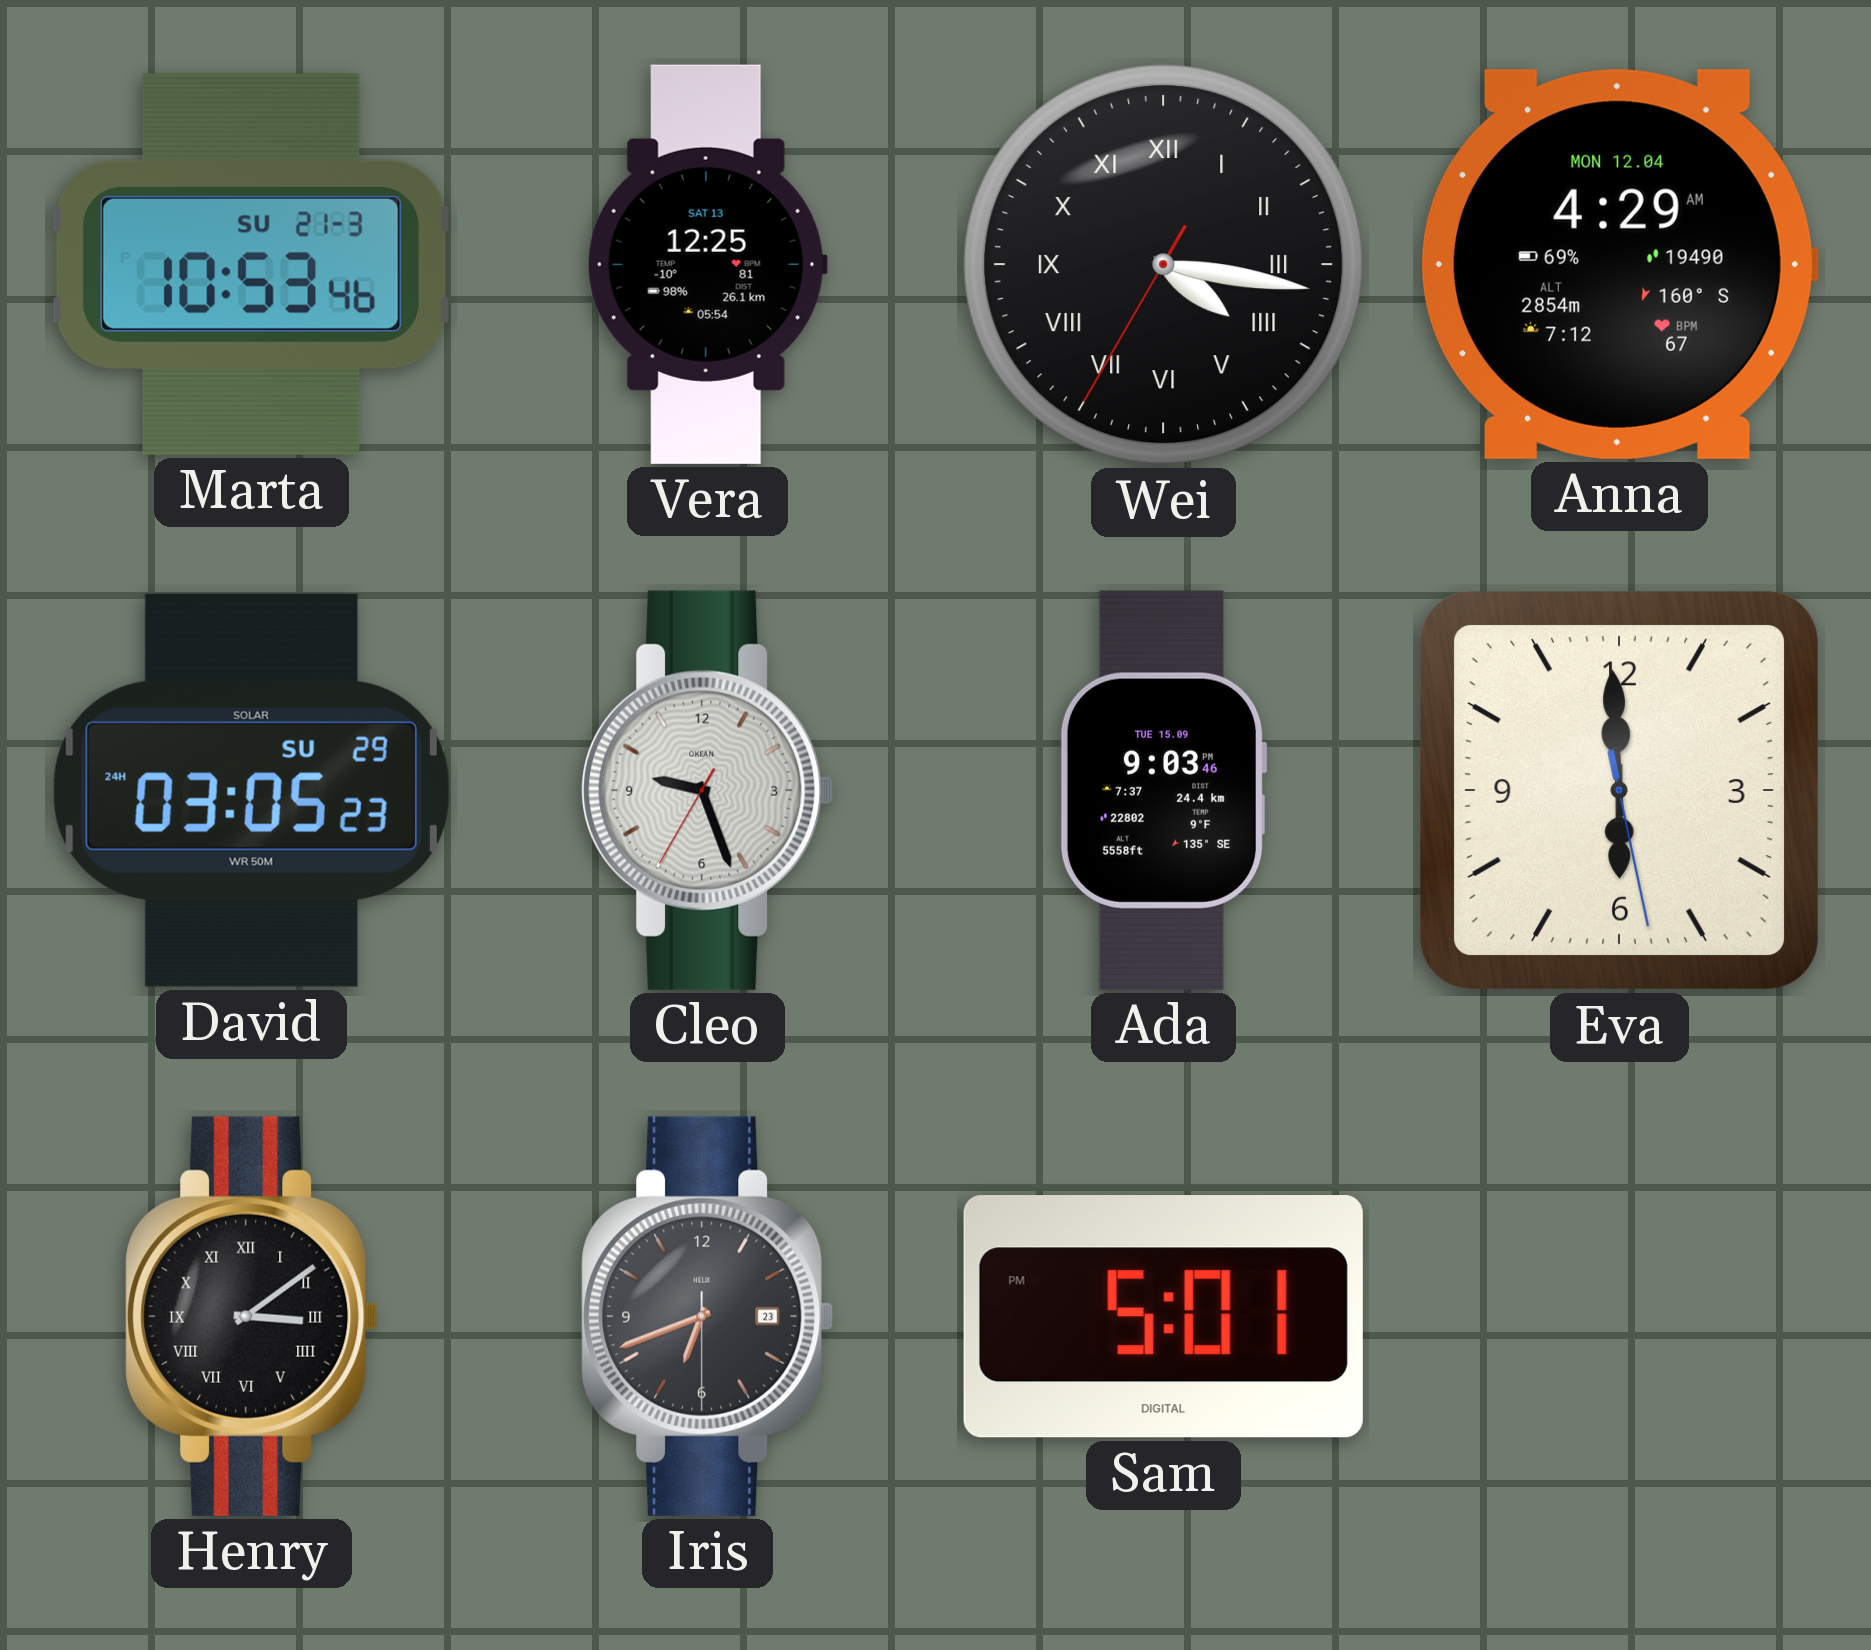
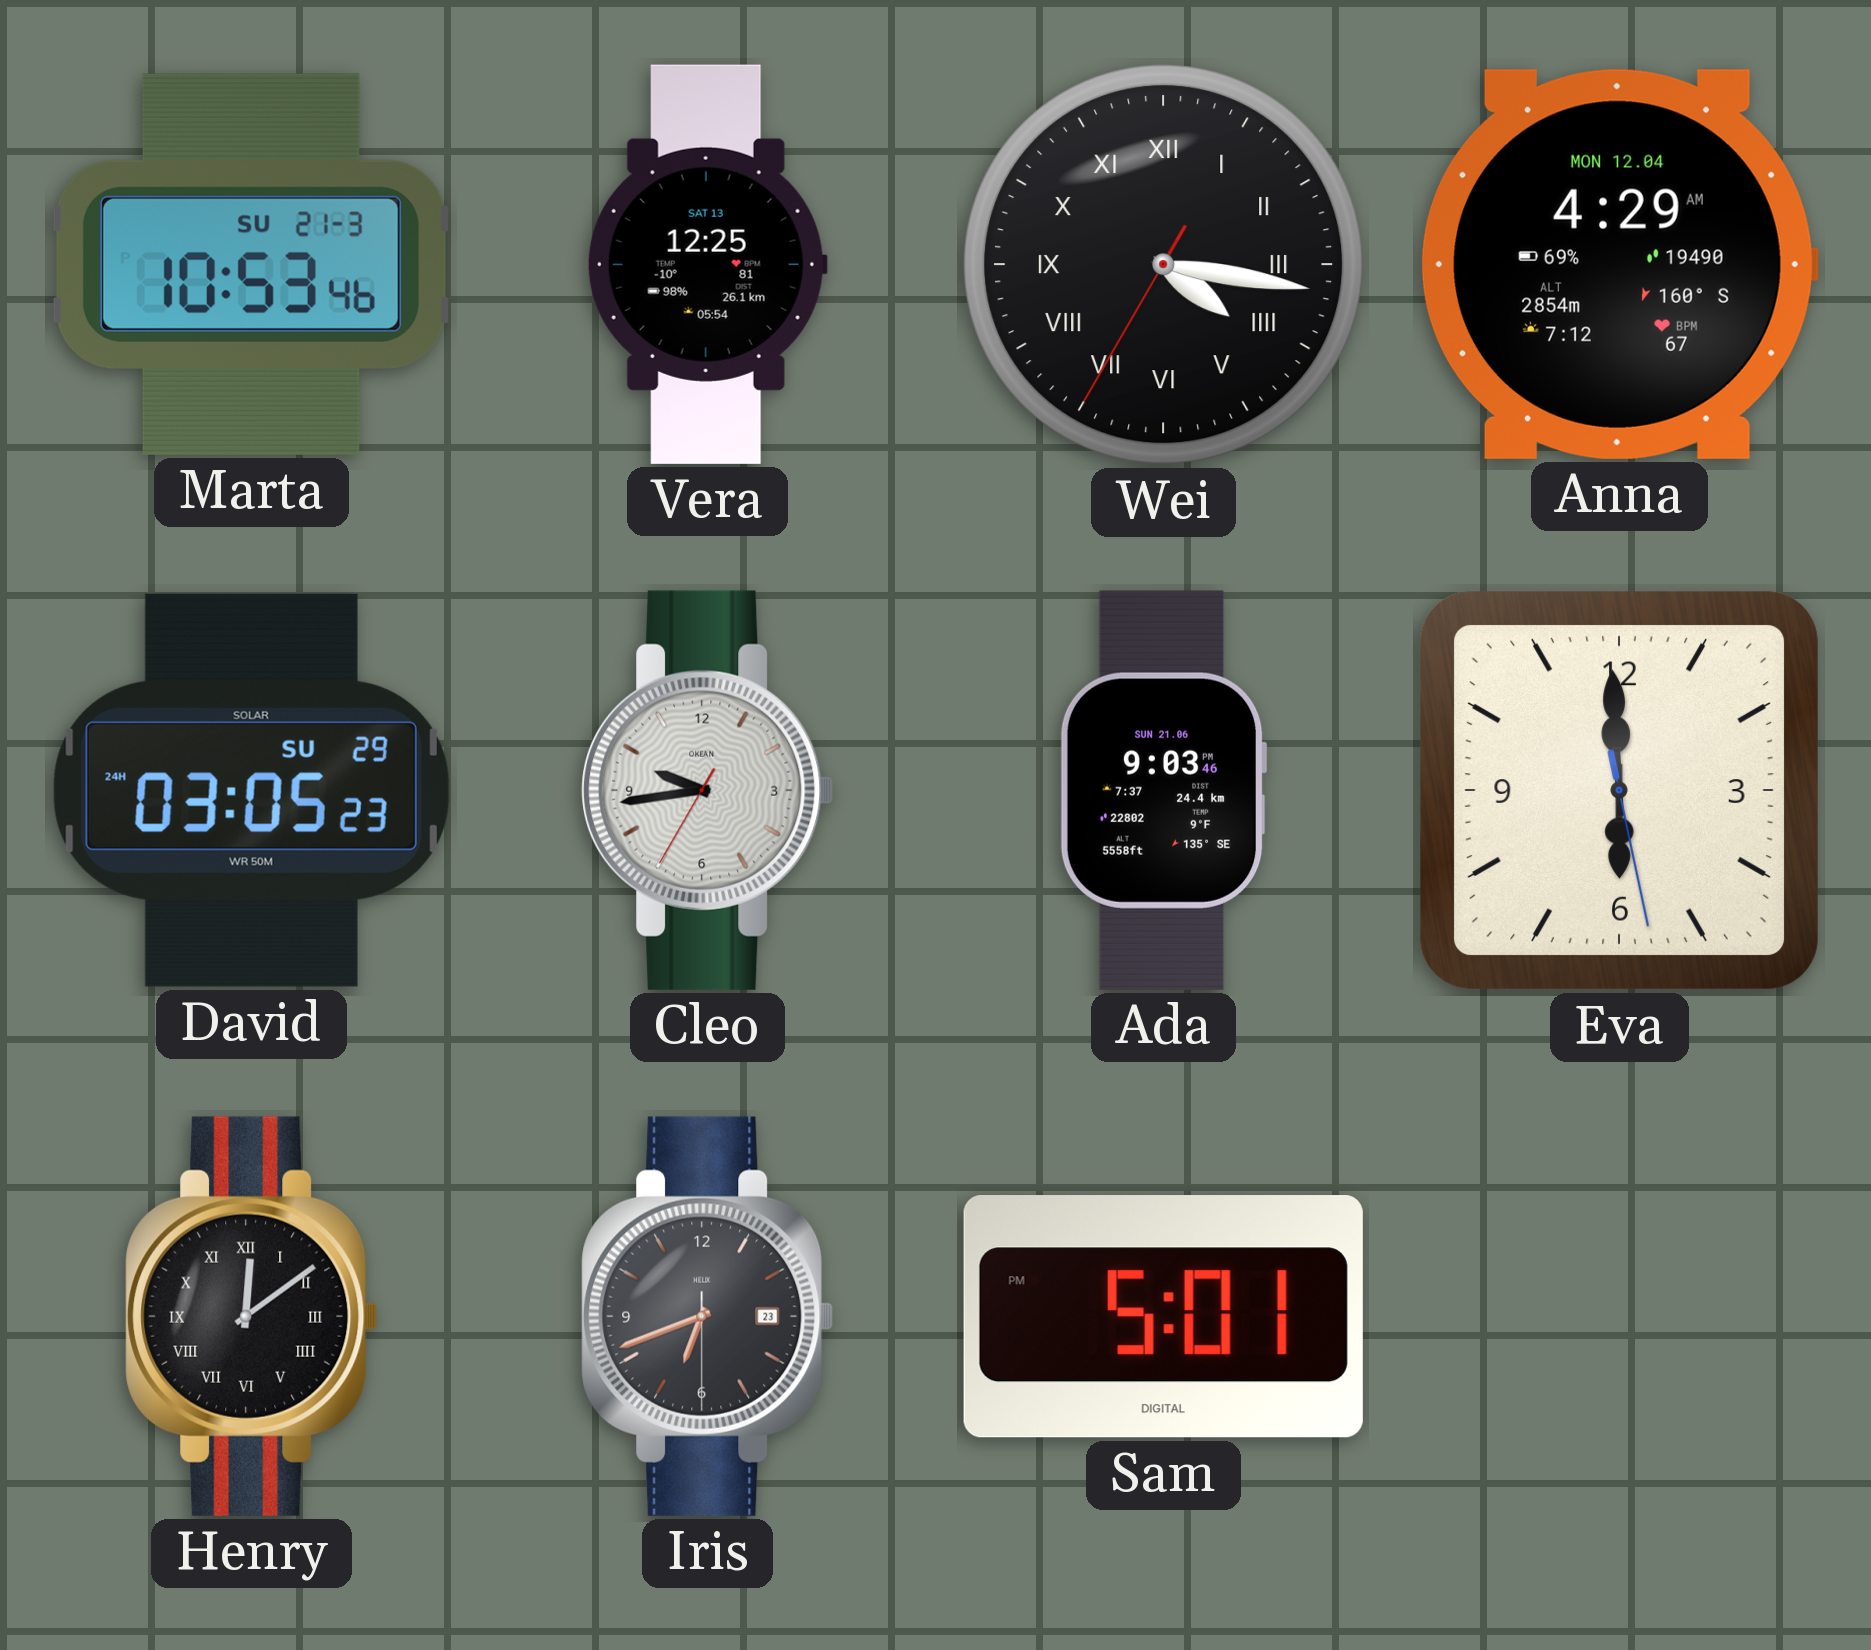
Cleo: 9:26 -> 9:43 (708, 790)
Ada date: TUE 15.09 -> SUN 21.06 (1163, 790)
Henry: 3:09 -> 12:09 (252, 1316)
